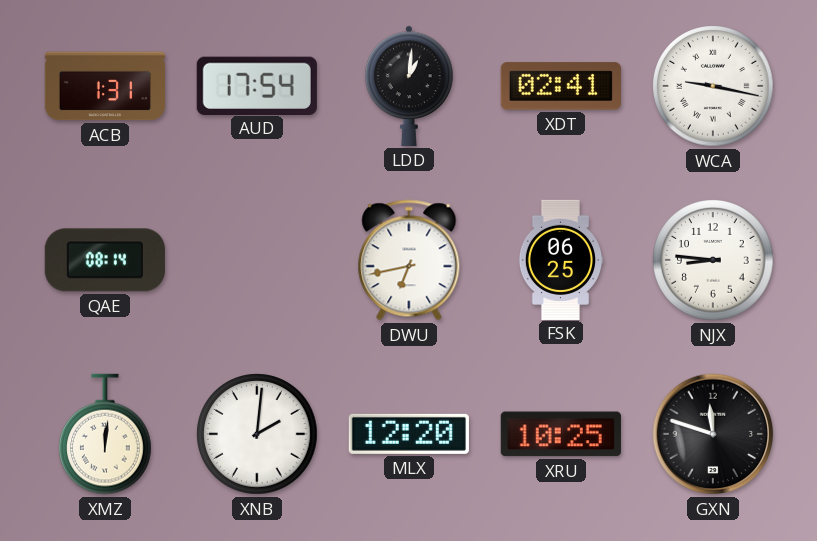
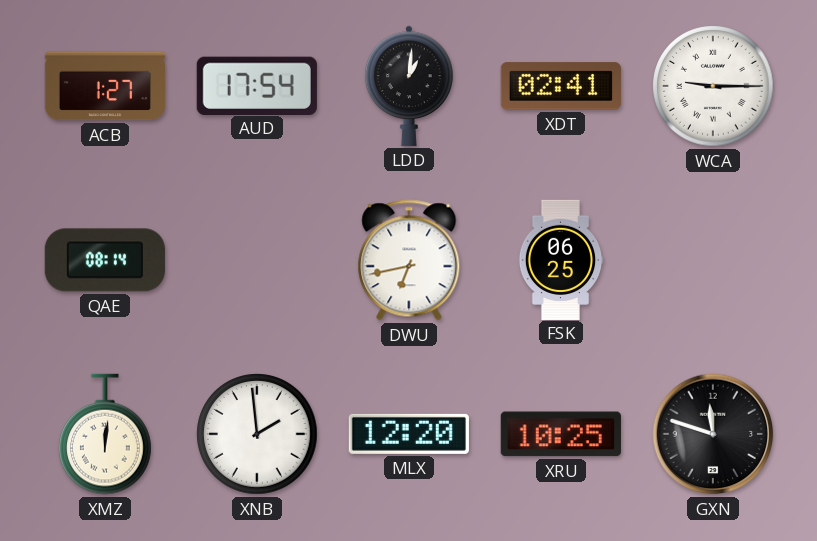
ACB: 1:31 -> 1:27 (104, 86)
WCA: 9:17 -> 9:15 (713, 86)
NJX: 8:46 -> none (713, 260)
XNB: 2:01 -> 1:59 (257, 434)
